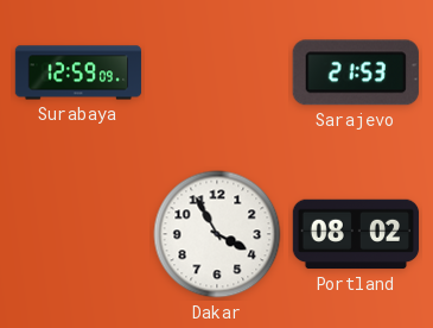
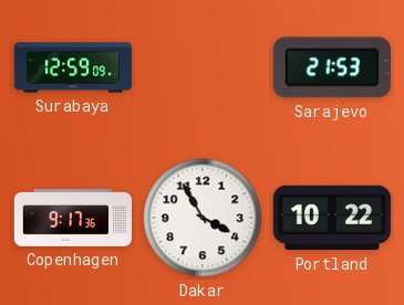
Copenhagen: none -> 9:17 (73, 219)
Portland: 08:02 -> 10:22 (332, 218)
